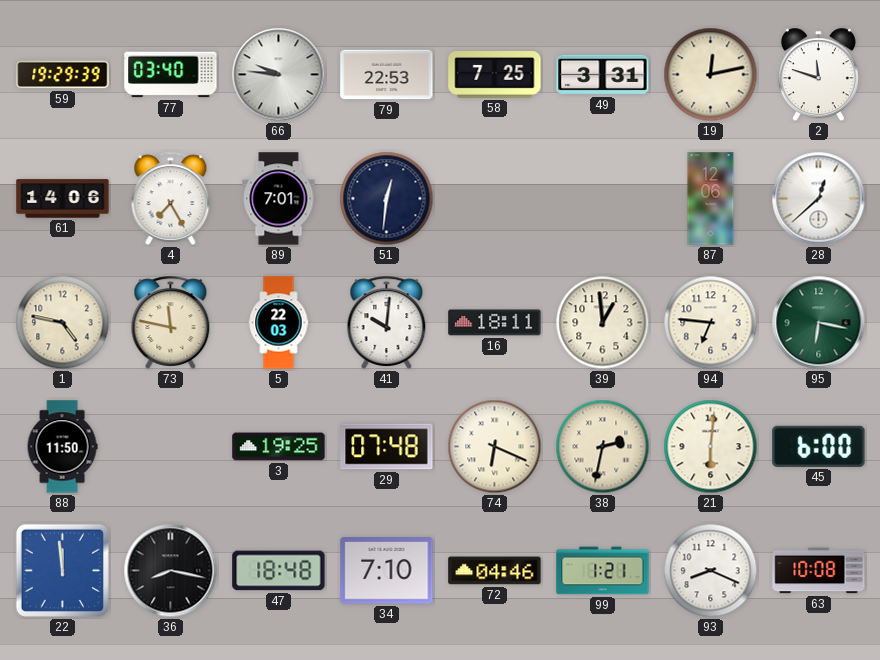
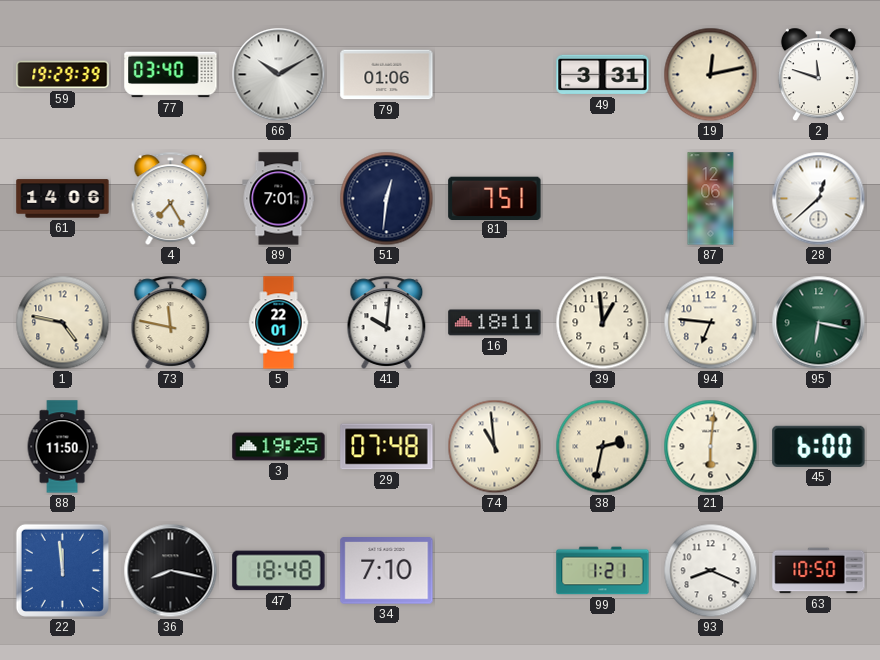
66: 9:46 -> 10:10 (279, 75)
79: 22:53 -> 01:06 (387, 75)
58: 7:25 -> none (495, 75)
81: none -> 7:51 (495, 198)
5: 22:03 -> 22:01 (279, 323)
74: 6:19 -> 10:59 (495, 447)
72: 04:46 -> none (495, 571)
63: 10:08 -> 10:50 (819, 571)
